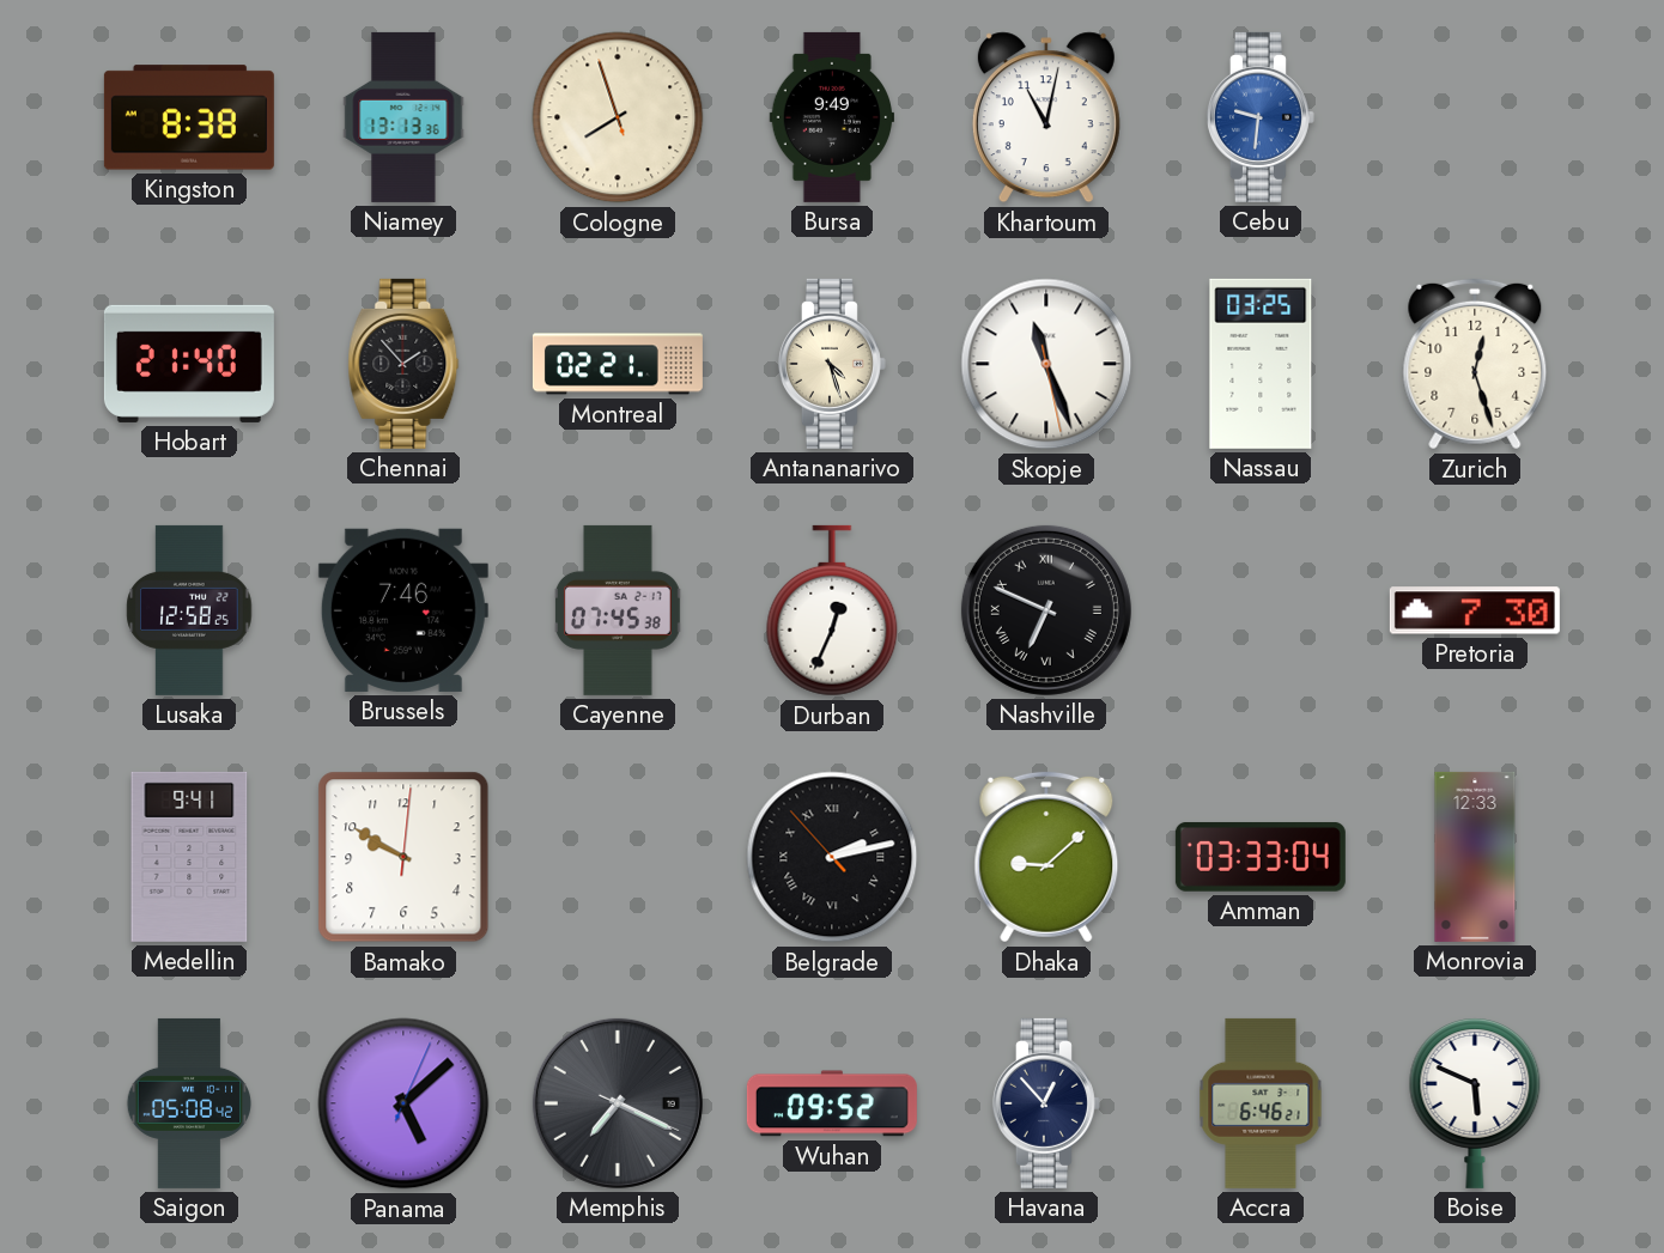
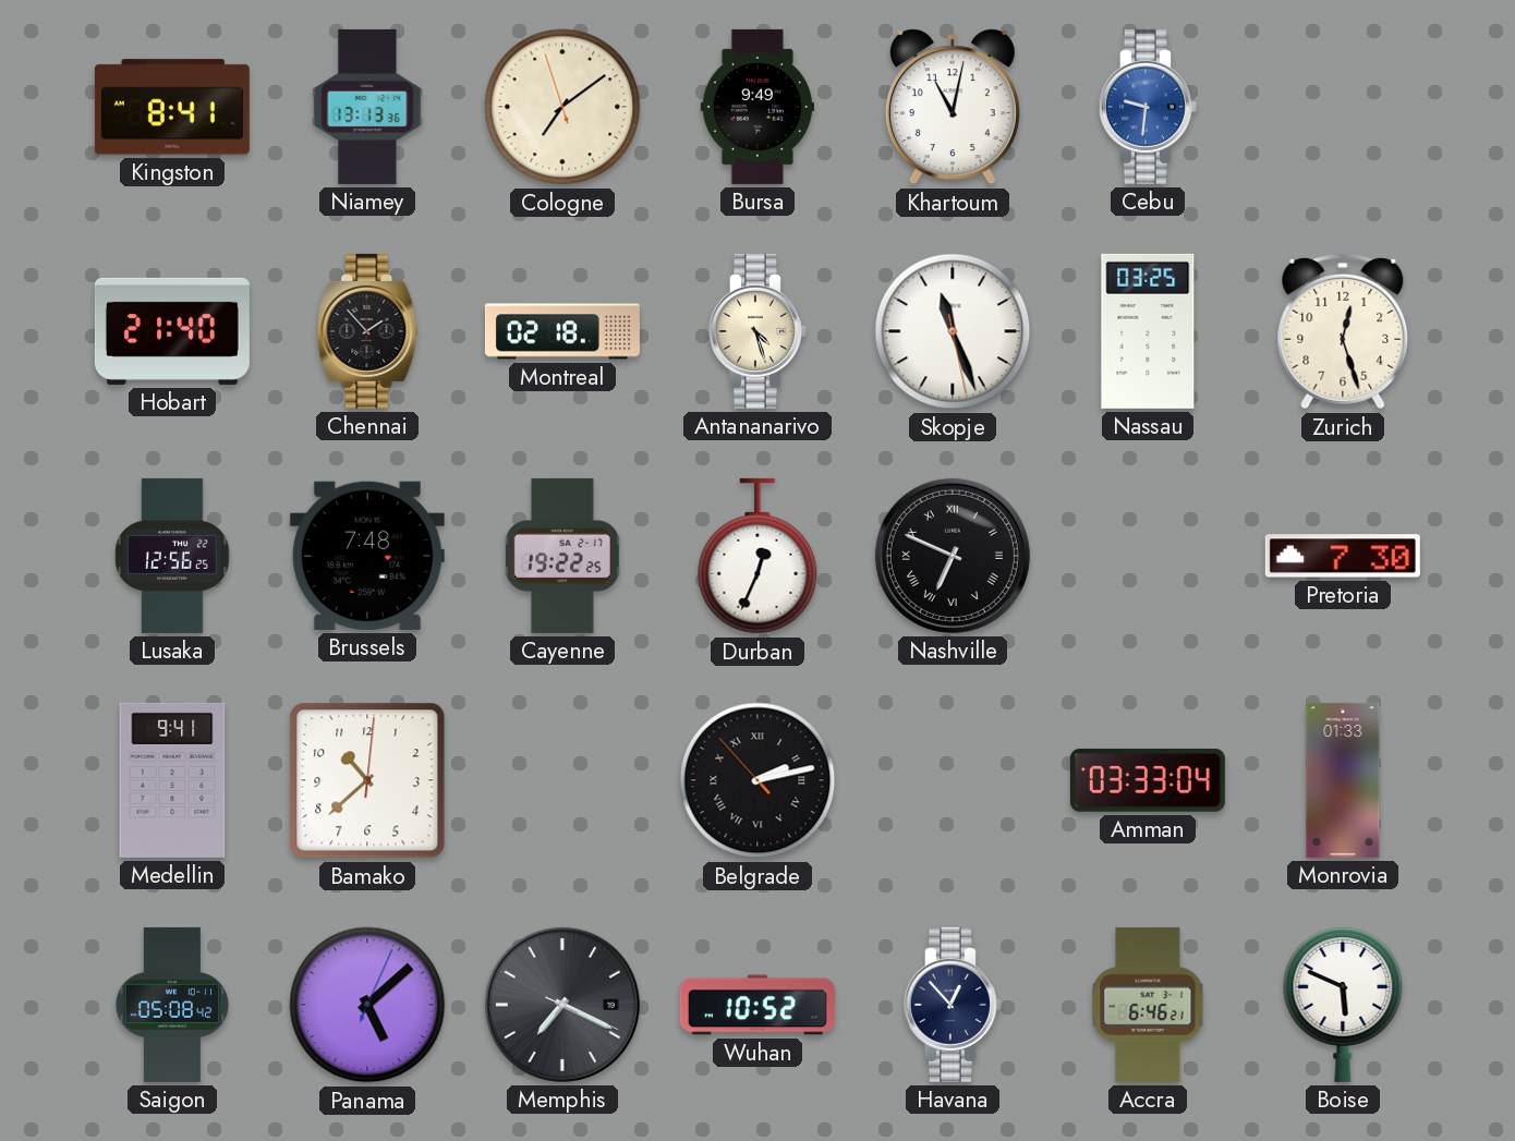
Kingston: 8:38 -> 8:41 (172, 107)
Cologne: 7:56 -> 7:08 (562, 107)
Montreal: 02:21 -> 02:18 (562, 331)
Lusaka: 12:58 -> 12:56 (172, 556)
Brussels: 7:46 -> 7:48 (367, 556)
Cayenne: 07:45 -> 19:22 (563, 556)
Bamako: 9:50 -> 10:38 (367, 780)
Dhaka: 9:08 -> none (1046, 857)
Monrovia: 12:33 -> 01:33 (1343, 780)
Wuhan: 09:52 -> 10:52 (758, 1005)
